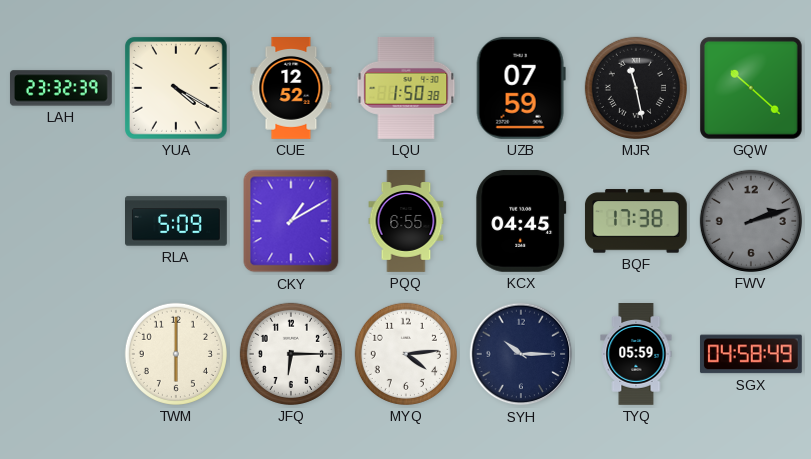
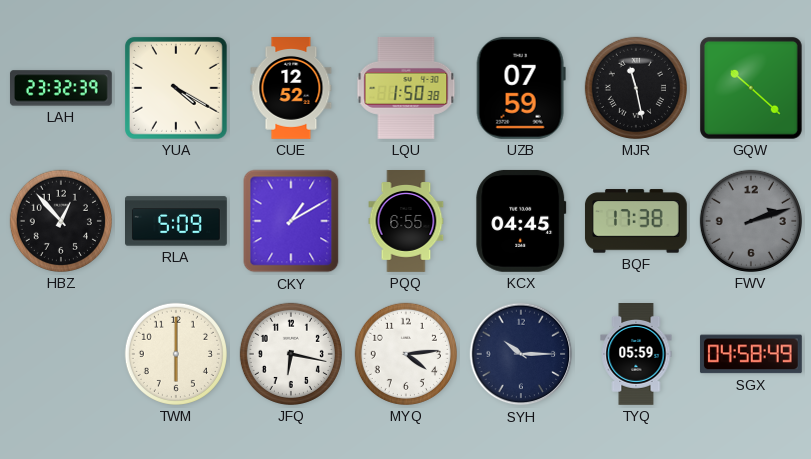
HBZ: none -> 12:53 (61, 221)
JFQ: 6:15 -> 6:17 (291, 354)
